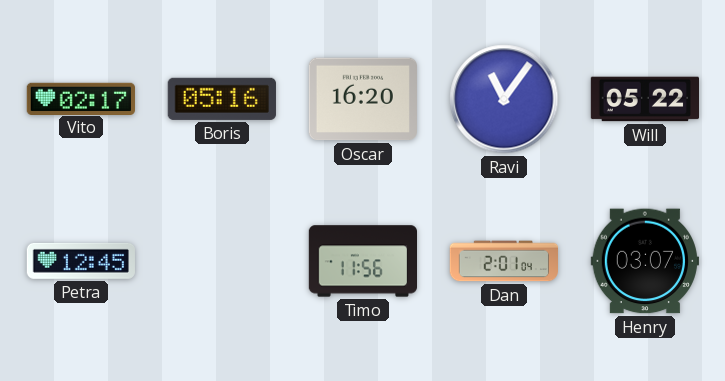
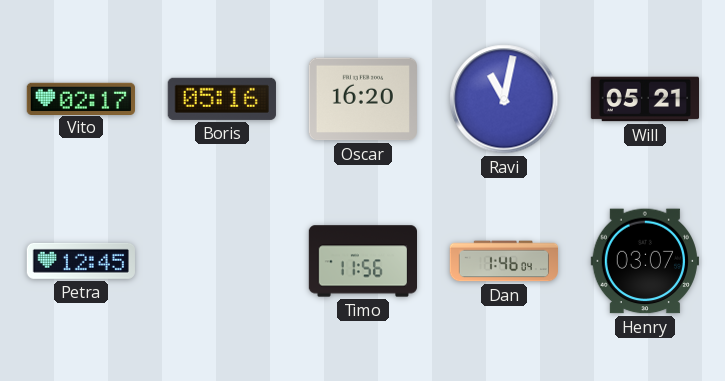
Ravi: 11:06 -> 11:02 (504, 99)
Will: 05:22 -> 05:21 (644, 99)
Dan: 2:01 -> 1:46 (503, 261)
